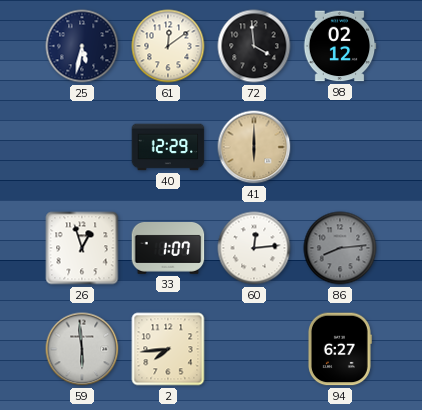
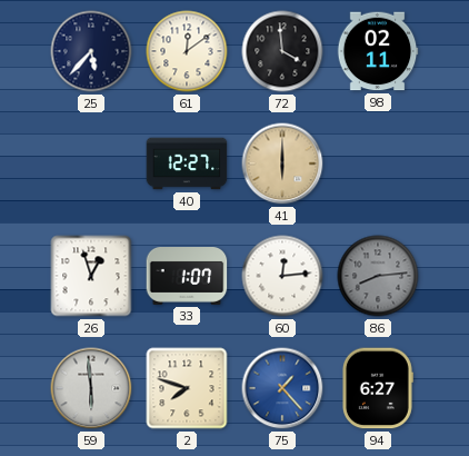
25: 5:32 -> 5:37 (91, 51)
98: 02:12 -> 02:11 (378, 51)
40: 12:29 -> 12:27 (187, 163)
2: 7:44 -> 7:48 (187, 388)
75: none -> 1:23 (282, 388)
